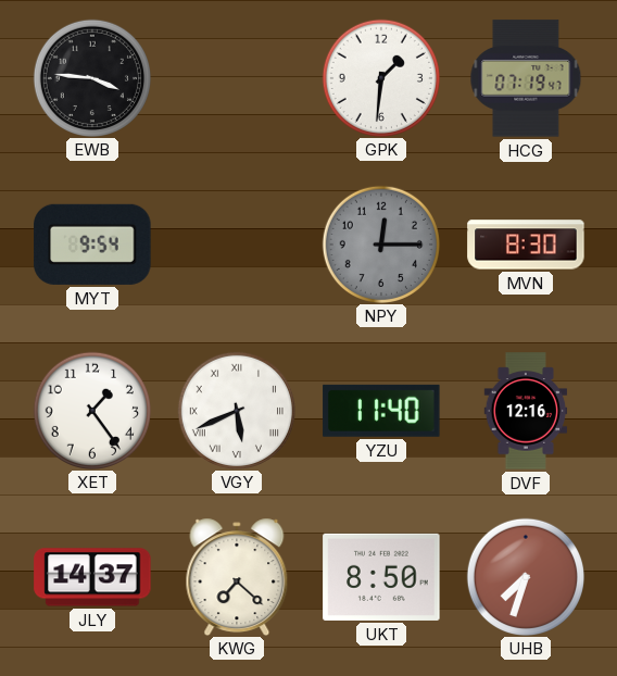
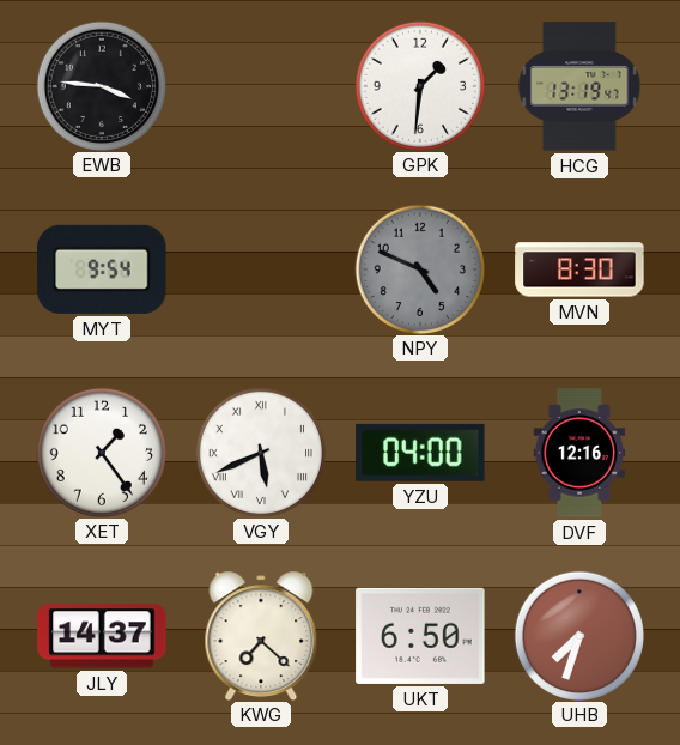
HCG: 07:19 -> 13:19 (579, 86)
NPY: 12:15 -> 4:49 (419, 268)
YZU: 11:40 -> 04:00 (420, 453)
UKT: 8:50 -> 6:50 (420, 636)
